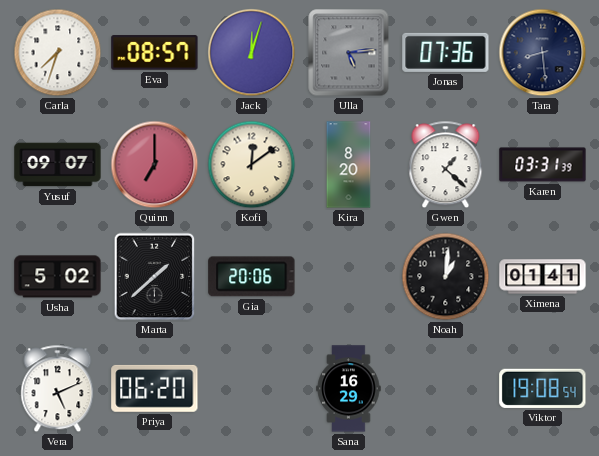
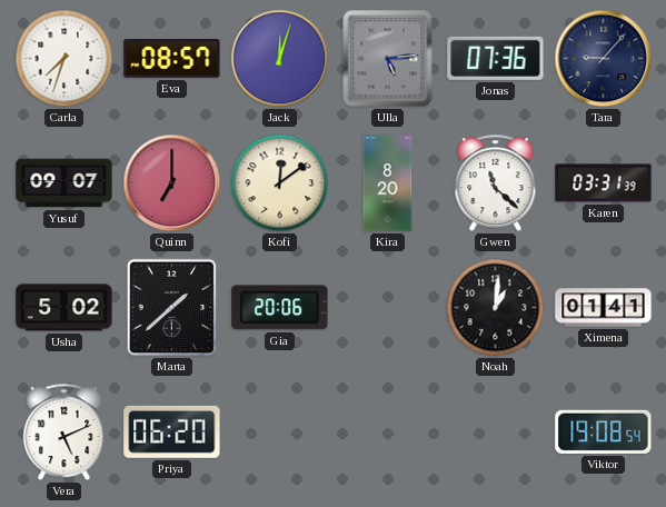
Tara: 8:29 -> 9:07 (604, 59)
Gwen: 1:22 -> 11:22 (496, 183)
Sana: 16:29 -> none (349, 389)
